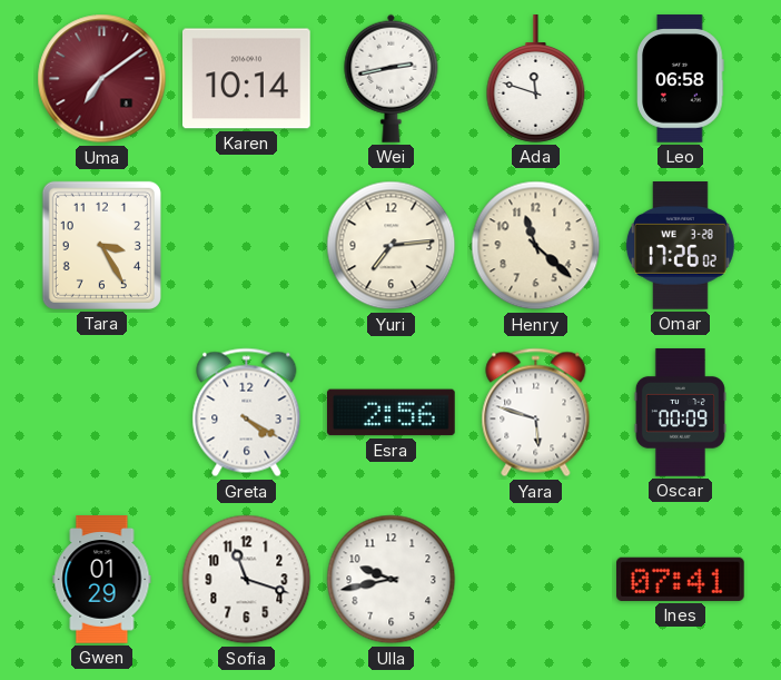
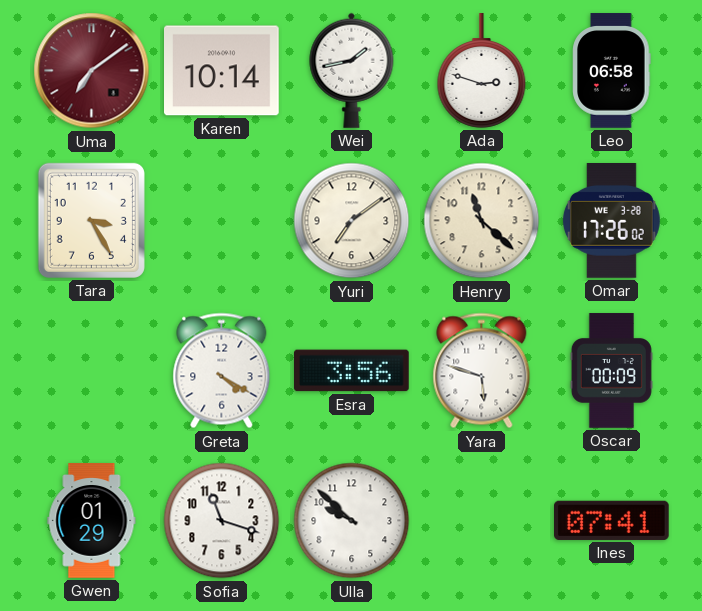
Wei: 2:43 -> 1:43 (352, 70)
Ada: 11:48 -> 2:48 (482, 71)
Yuri: 7:14 -> 7:09 (352, 221)
Esra: 2:56 -> 3:56 (352, 371)
Ulla: 9:43 -> 9:52 (352, 521)
